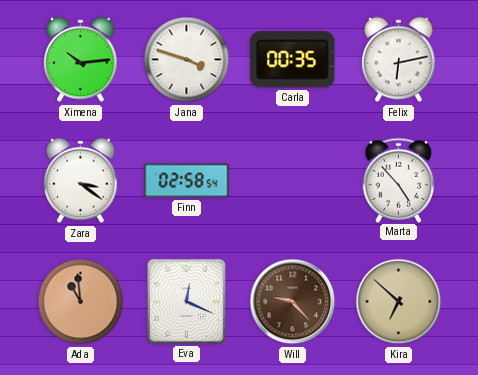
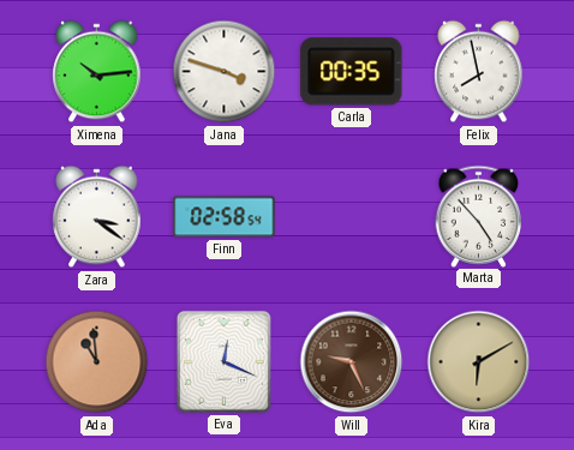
Felix: 6:13 -> 7:58 (479, 72)
Will: 9:23 -> 9:26 (352, 362)
Kira: 6:52 -> 6:10 (479, 362)
